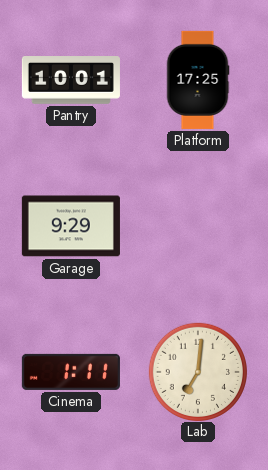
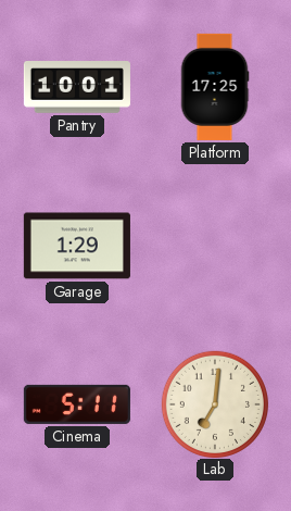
Garage: 9:29 -> 1:29 (77, 246)
Cinema: 1:11 -> 5:11 (77, 404)
